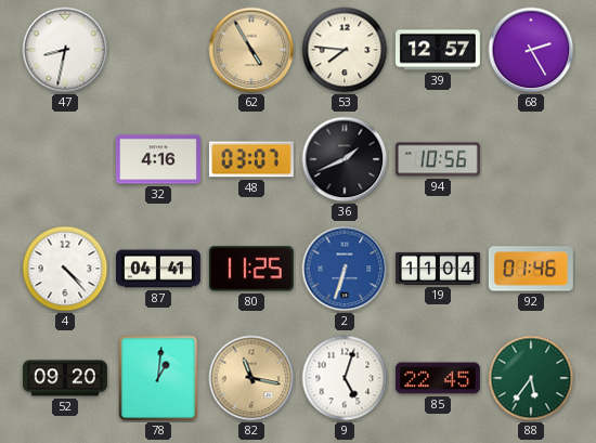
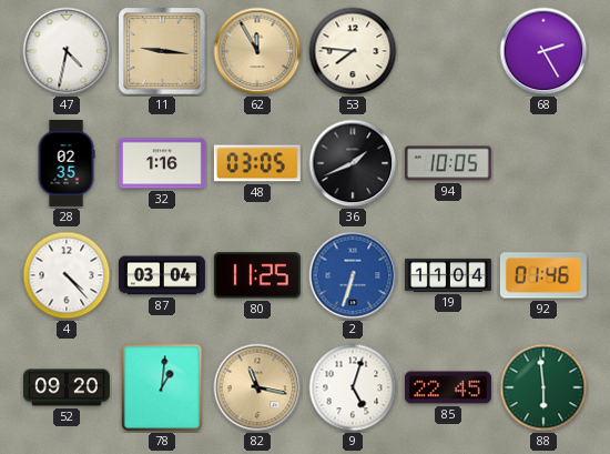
47: 8:32 -> 4:32 (67, 51)
11: none -> 9:16 (162, 51)
62: 4:55 -> 11:55 (257, 51)
39: 12:57 -> none (438, 50)
28: none -> 02:35 (67, 163)
32: 4:16 -> 1:16 (162, 163)
48: 03:07 -> 03:05 (257, 163)
94: 10:56 -> 10:05 (448, 163)
87: 04:41 -> 03:04 (162, 275)
88: 5:36 -> 5:59 (543, 387)
